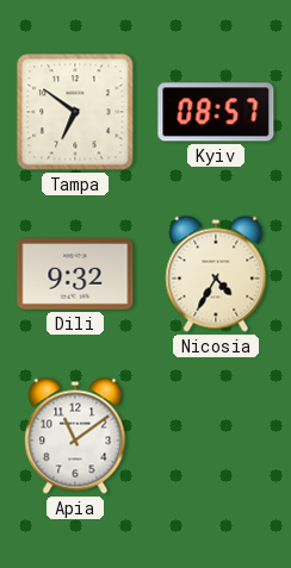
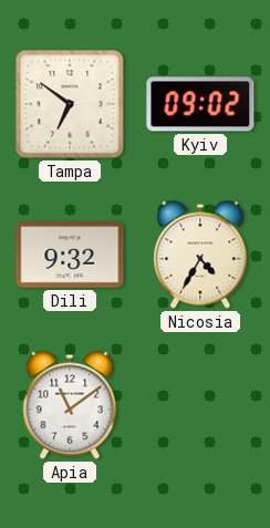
Kyiv: 08:57 -> 09:02 (200, 104)
